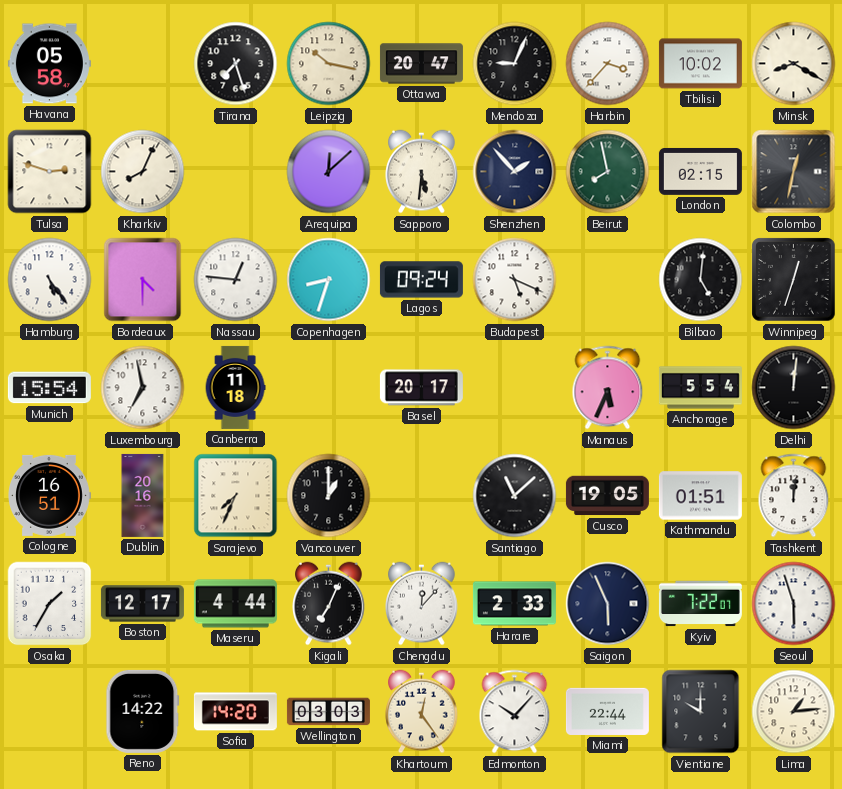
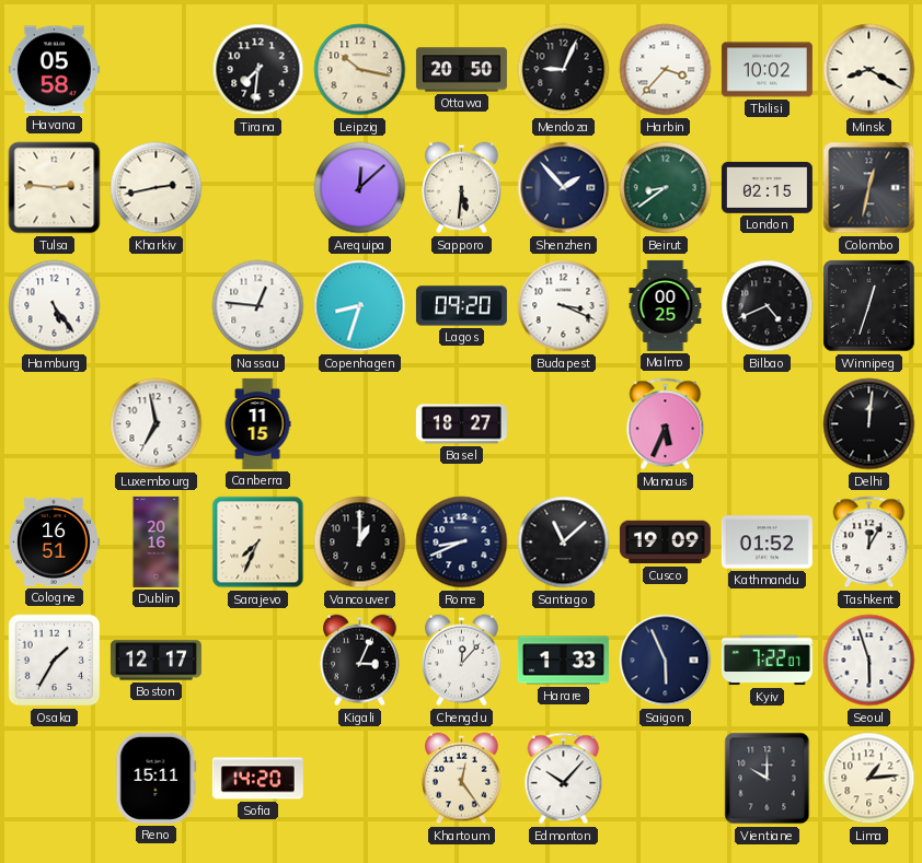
Tirana: 7:27 -> 7:31 (258, 70)
Ottawa: 20:47 -> 20:50 (461, 70)
Tulsa: 2:48 -> 2:46 (55, 188)
Kharkiv: 8:04 -> 2:43 (157, 188)
Beirut: 7:58 -> 8:39 (666, 188)
Bordeaux: 4:30 -> none (143, 280)
Lagos: 09:24 -> 09:20 (461, 306)
Budapest: 5:19 -> 3:19 (564, 306)
Malmo: none -> 00:25 (666, 305)
Bilbao: 5:01 -> 4:41 (768, 306)
Munich: 15:54 -> none (49, 388)
Canberra: 11:18 -> 11:15 (257, 423)
Basel: 20:17 -> 18:27 (461, 424)
Anchorage: 5:54 -> none (700, 388)
Rome: none -> 8:41 (462, 543)
Cusco: 19:05 -> 19:09 (665, 543)
Kathmandu: 01:51 -> 01:52 (767, 543)
Tashkent: 12:01 -> 12:05 (869, 543)
Maseru: 4:44 -> none (235, 604)
Kigali: 7:04 -> 3:04 (360, 661)
Harare: 2:33 -> 1:33 (563, 661)
Reno: 14:22 -> 15:11 (157, 778)
Wellington: 03:03 -> none (328, 712)
Miami: 22:44 -> none (607, 711)
